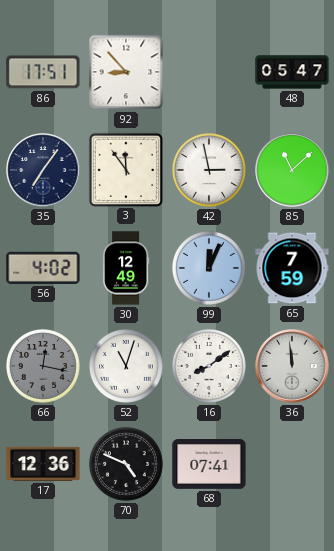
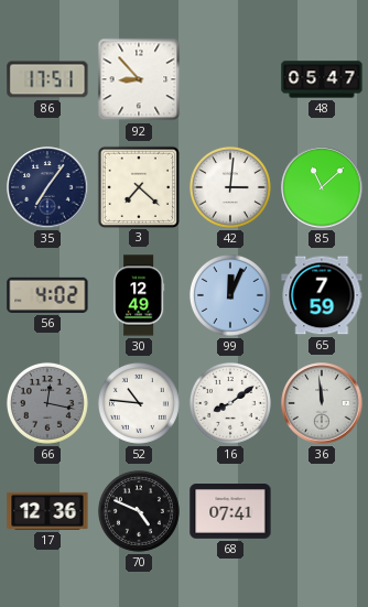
3: 11:54 -> 7:22 (138, 186)
42: 2:58 -> 3:01 (230, 187)
52: 11:03 -> 10:46 (139, 403)
